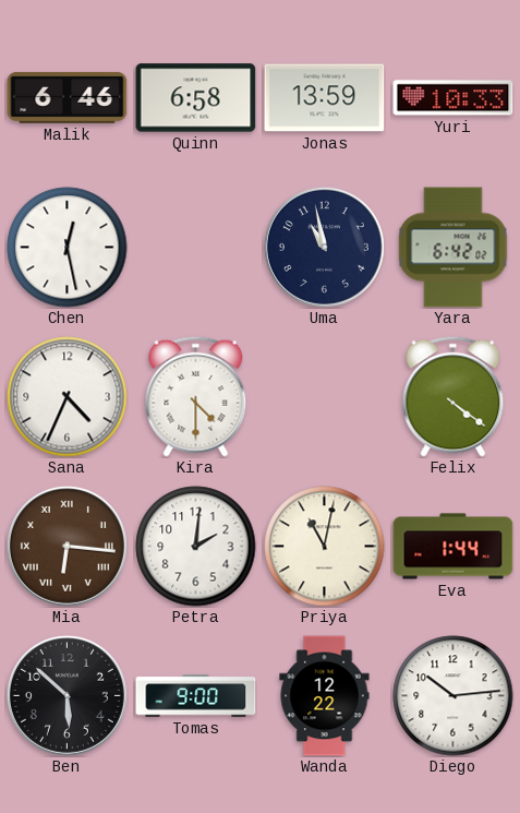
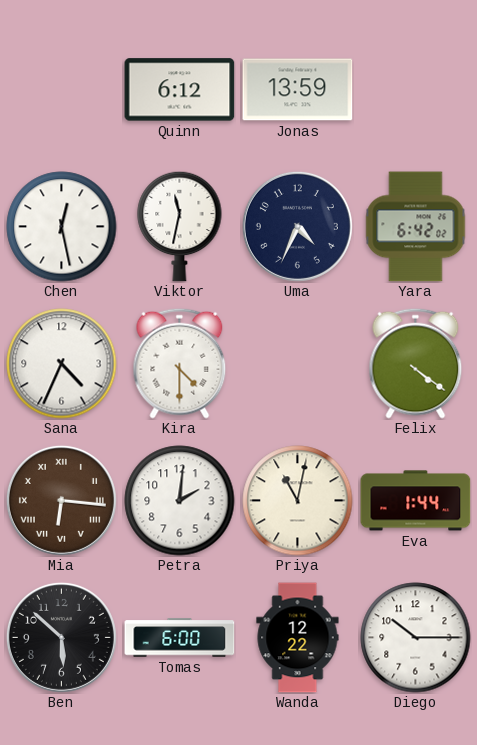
Malik: 6:46 -> none (68, 97)
Quinn: 6:58 -> 6:12 (180, 90)
Yuri: 10:33 -> none (454, 98)
Viktor: none -> 11:32 (180, 226)
Uma: 10:58 -> 4:34 (297, 226)
Tomas: 9:00 -> 6:00 (180, 638)
Diego: 10:14 -> 10:15 (416, 638)
